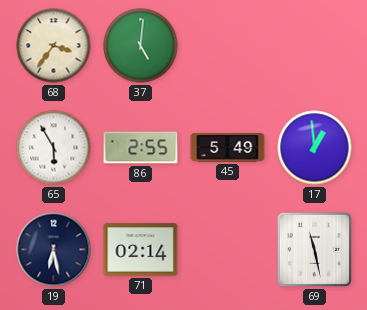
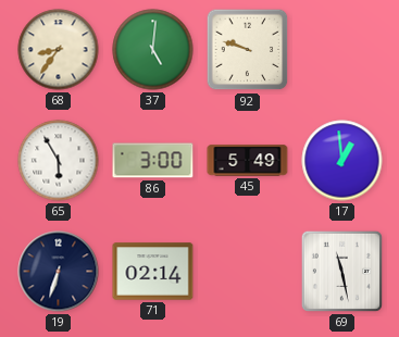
68: 3:36 -> 8:36 (59, 50)
92: none -> 9:48 (248, 50)
86: 2:55 -> 3:00 (153, 161)
19: 6:28 -> 6:33 (59, 272)
